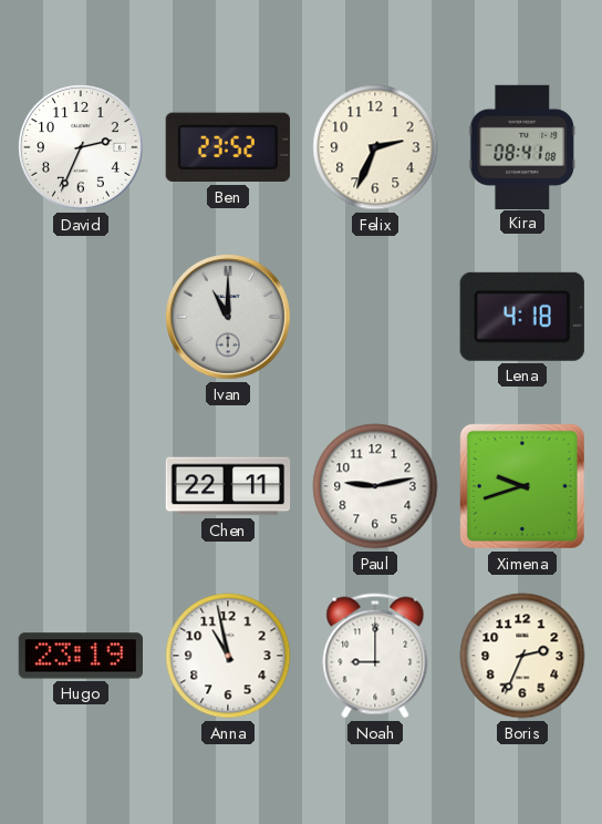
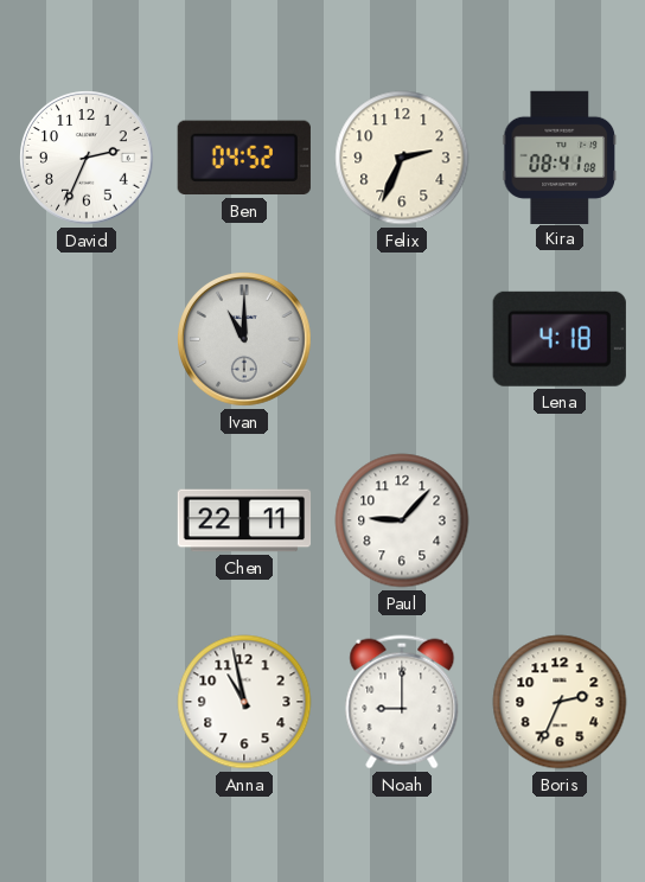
Ben: 23:52 -> 04:52 (244, 158)
Paul: 9:13 -> 9:07 (402, 520)
Ximena: 9:42 -> none (522, 486)
Hugo: 23:19 -> none (80, 656)
